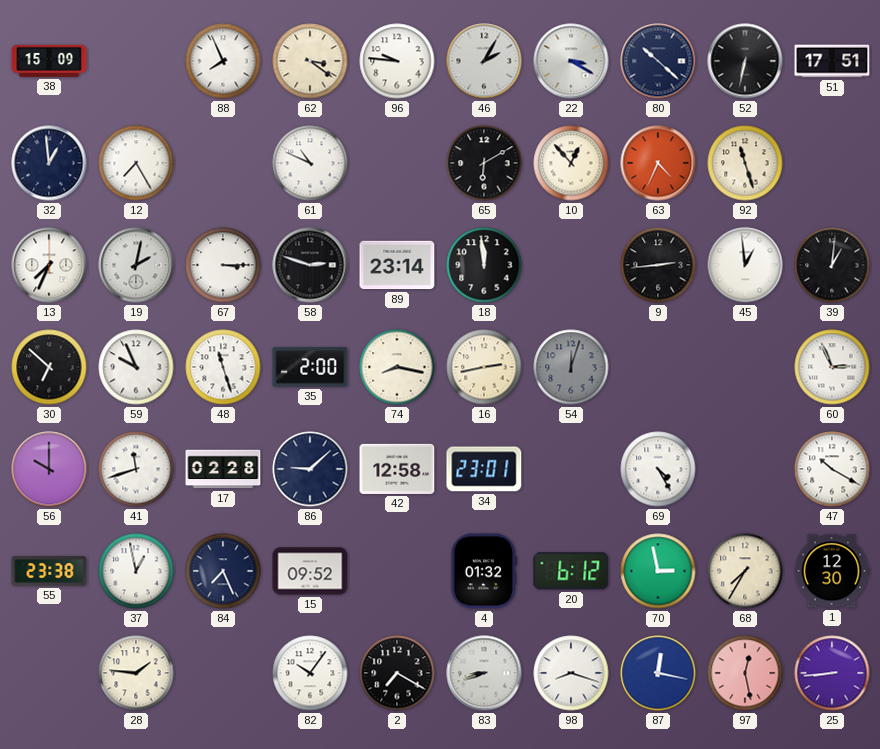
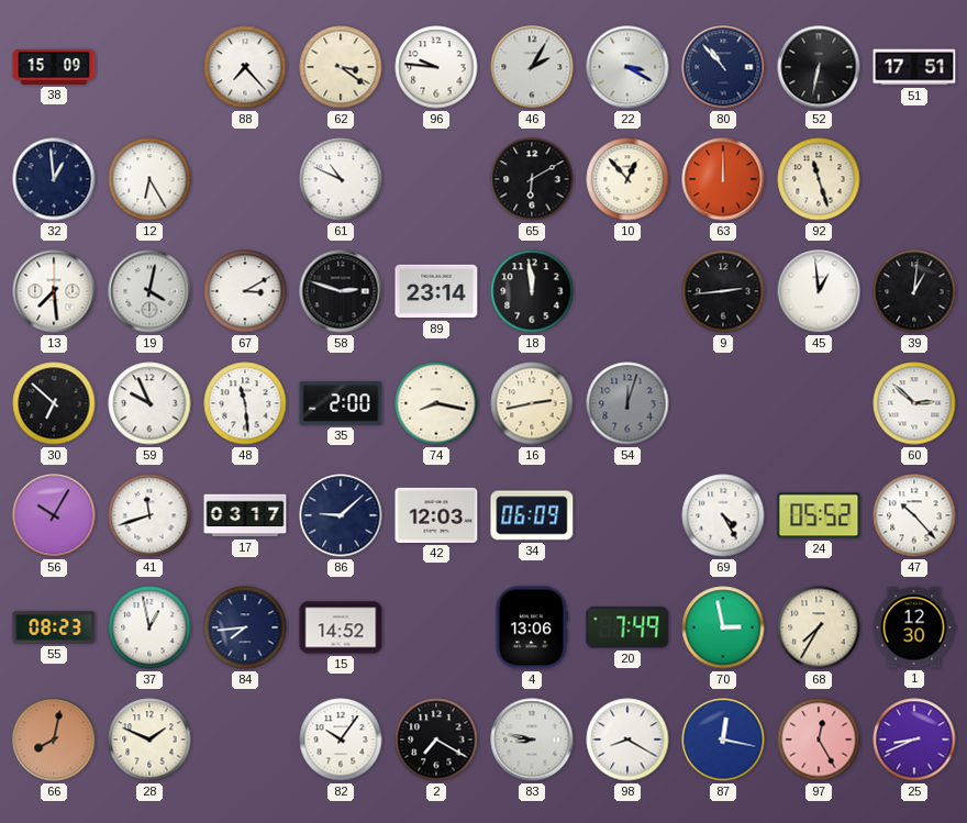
88: 7:56 -> 7:23 (245, 67)
80: 10:22 -> 10:53 (723, 67)
12: 7:25 -> 6:25 (149, 179)
63: 4:34 -> 12:00 (723, 179)
13: 7:34 -> 7:29 (54, 291)
19: 2:02 -> 4:02 (149, 291)
67: 3:15 -> 3:10 (245, 291)
48: 11:27 -> 11:29 (245, 403)
60: 2:56 -> 2:52 (914, 403)
56: 10:00 -> 10:05 (54, 515)
17: 02:28 -> 03:17 (245, 515)
42: 12:58 -> 12:03 (436, 515)
34: 23:01 -> 06:09 (532, 515)
24: none -> 05:52 (819, 515)
47: 10:20 -> 10:23 (914, 515)
55: 23:38 -> 08:23 (54, 627)
84: 7:26 -> 7:44 (245, 627)
15: 09:52 -> 14:52 (341, 627)
4: 01:32 -> 13:06 (531, 627)
20: 6:12 -> 7:49 (627, 627)
66: none -> 8:02 (54, 739)
28: 1:46 -> 1:49 (149, 739)
83: 8:42 -> 8:47 (532, 739)
98: 8:18 -> 8:20 (627, 739)
97: 12:28 -> 12:25 (819, 739)
25: 8:44 -> 8:41 (914, 739)
